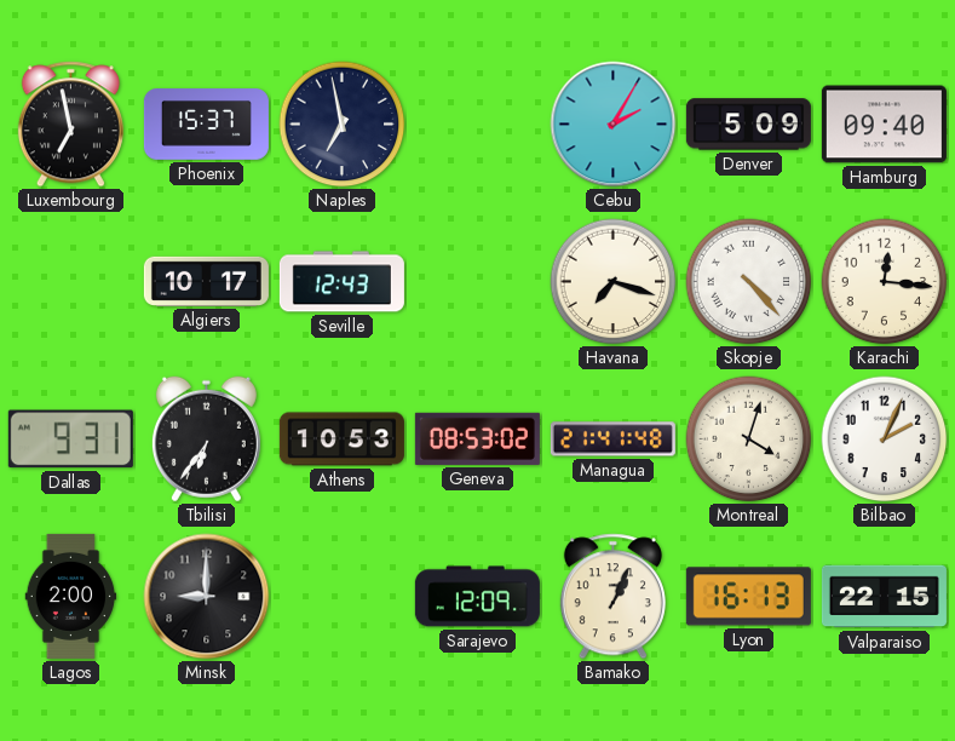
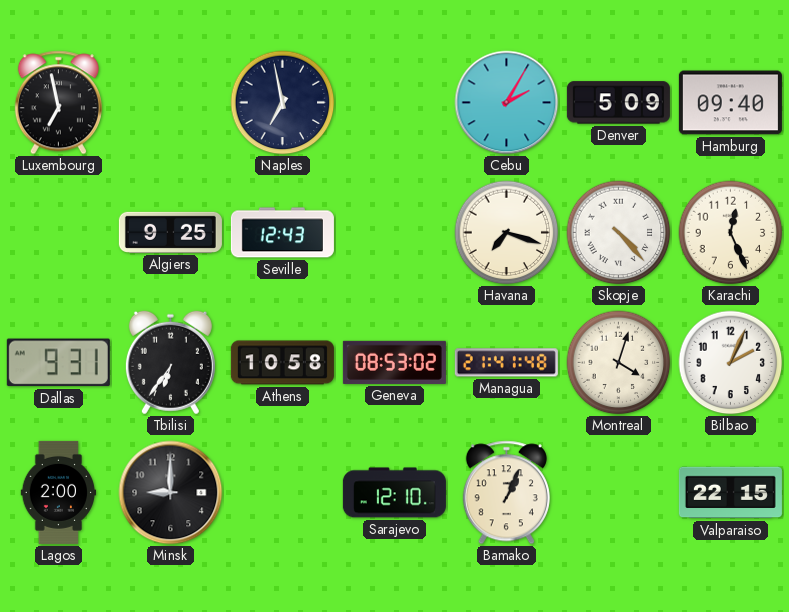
Phoenix: 15:37 -> none (206, 125)
Algiers: 10:17 -> 9:25 (170, 232)
Karachi: 12:16 -> 12:26 (731, 233)
Athens: 10:53 -> 10:58 (282, 363)
Sarajevo: 12:09 -> 12:10 (394, 493)
Lyon: 16:13 -> none (748, 597)
